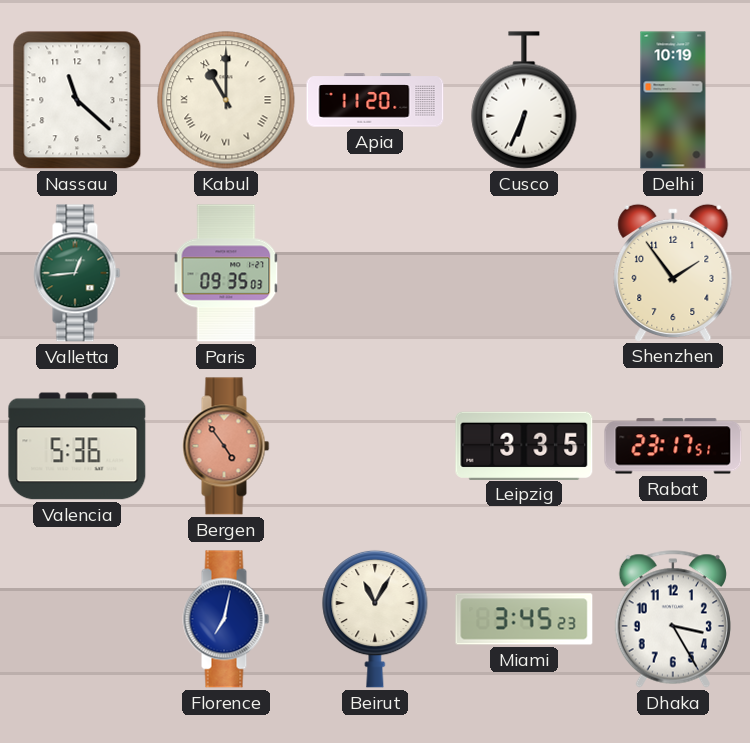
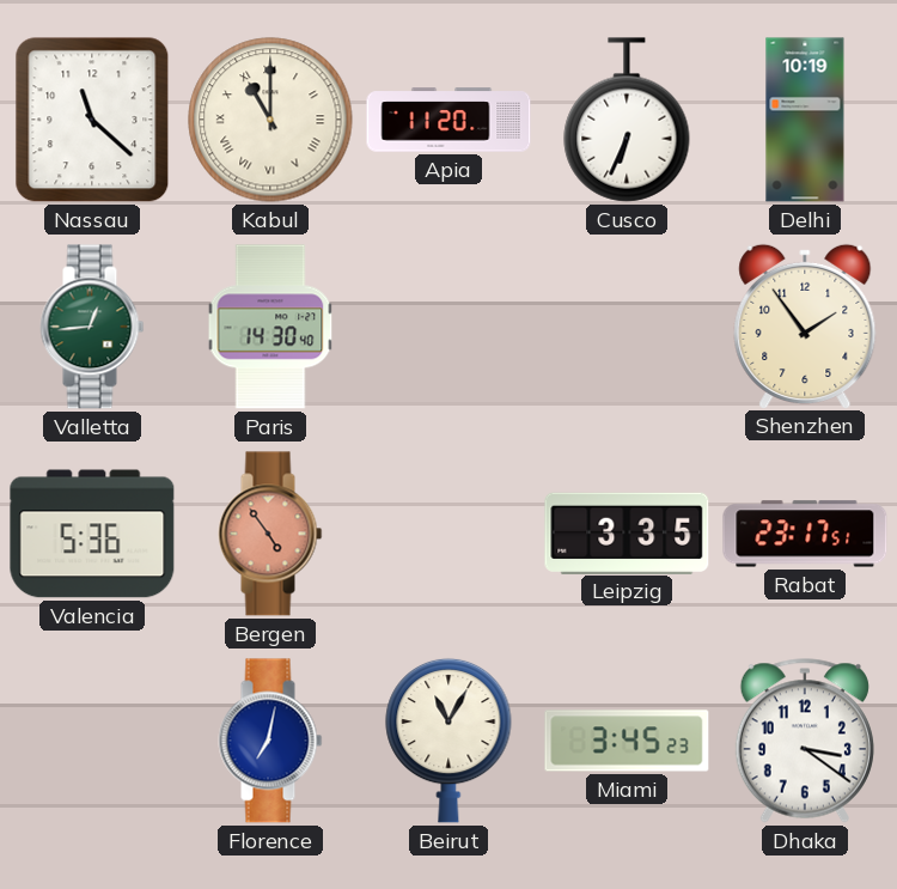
Paris: 09:35 -> 14:30 (270, 327)
Dhaka: 3:25 -> 3:21 (805, 741)
